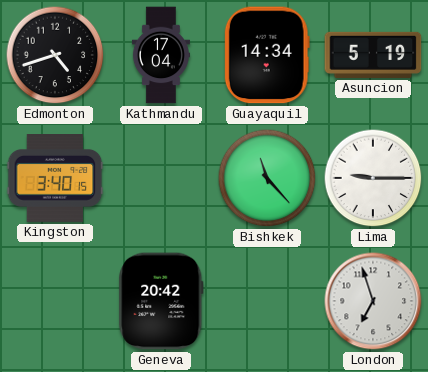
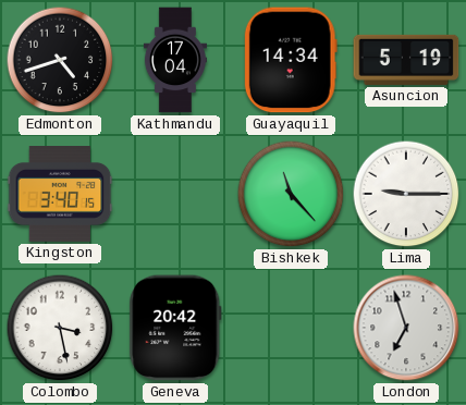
Colombo: none -> 3:28 (60, 328)
